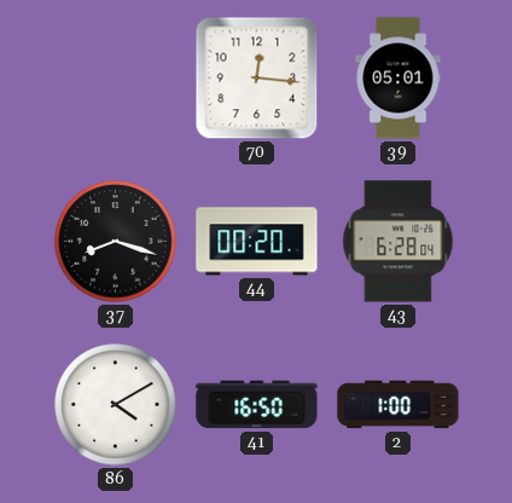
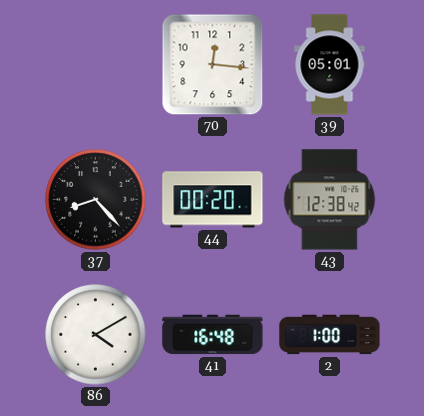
37: 8:18 -> 8:23 (96, 200)
43: 6:28 -> 12:38 (330, 200)
41: 16:50 -> 16:48 (213, 335)
